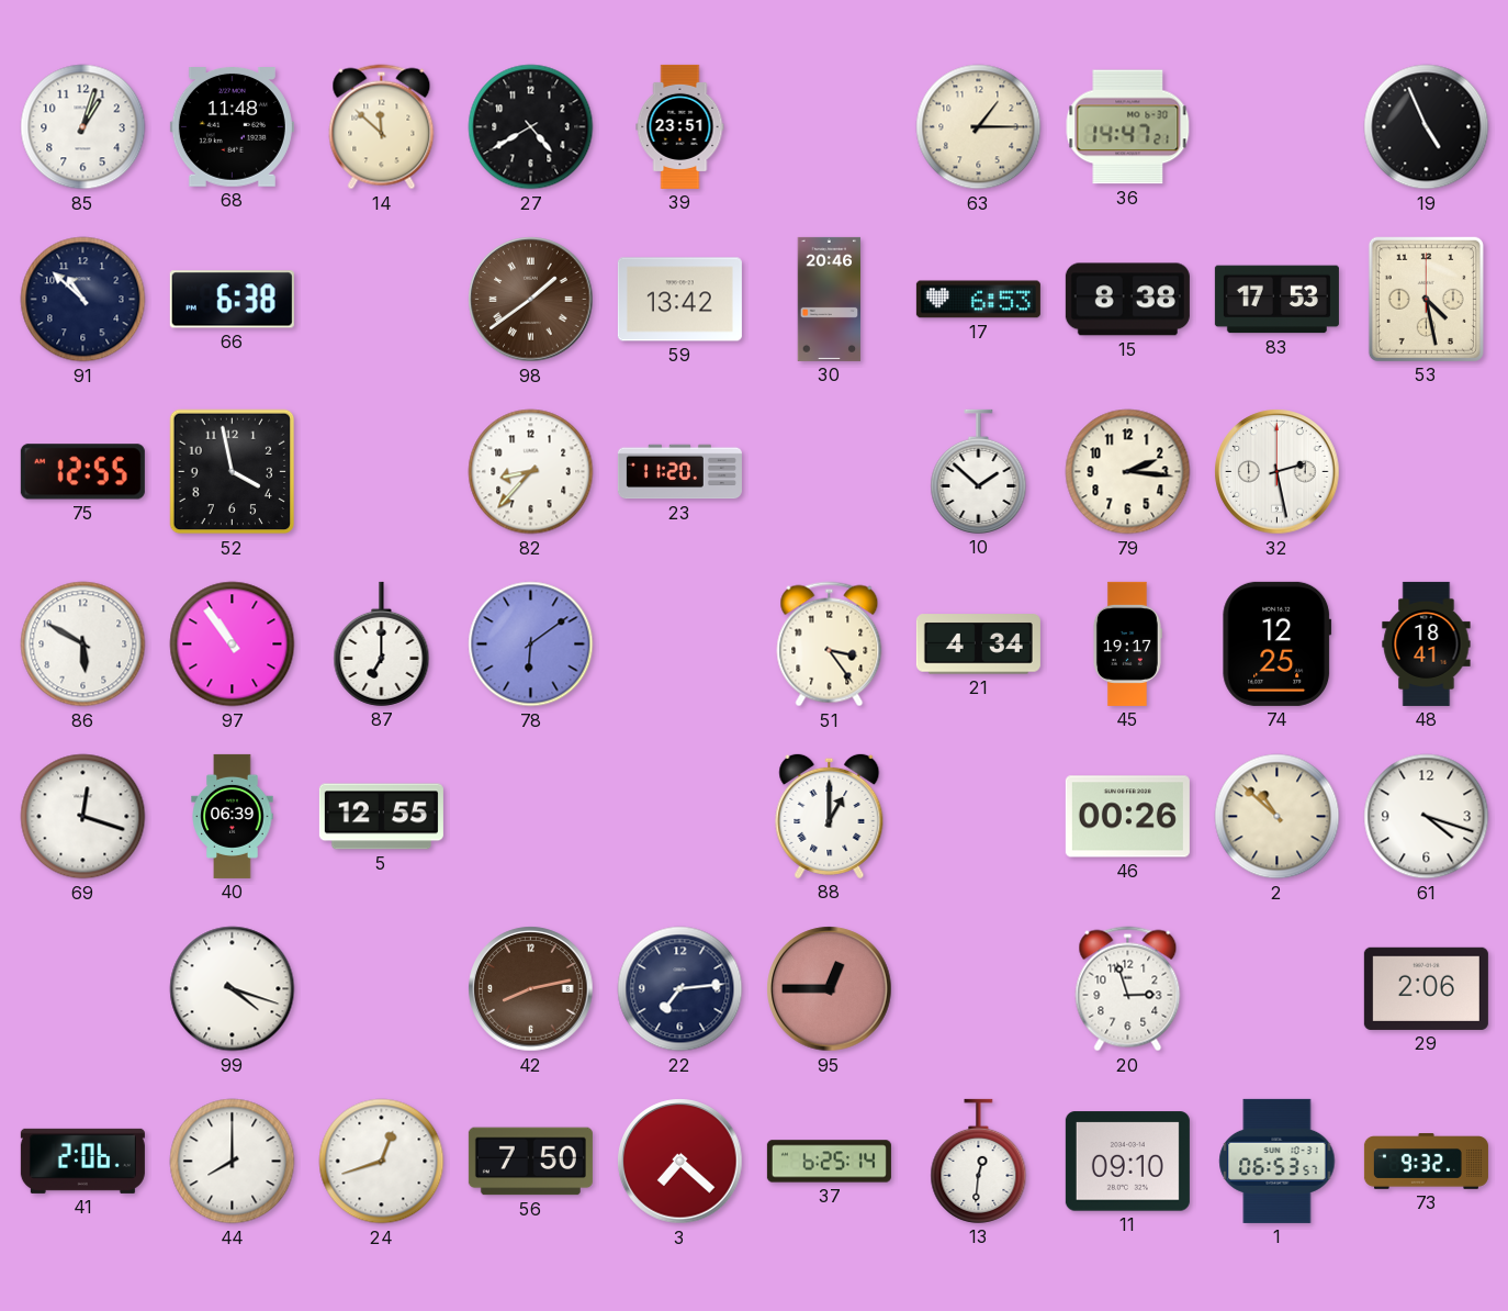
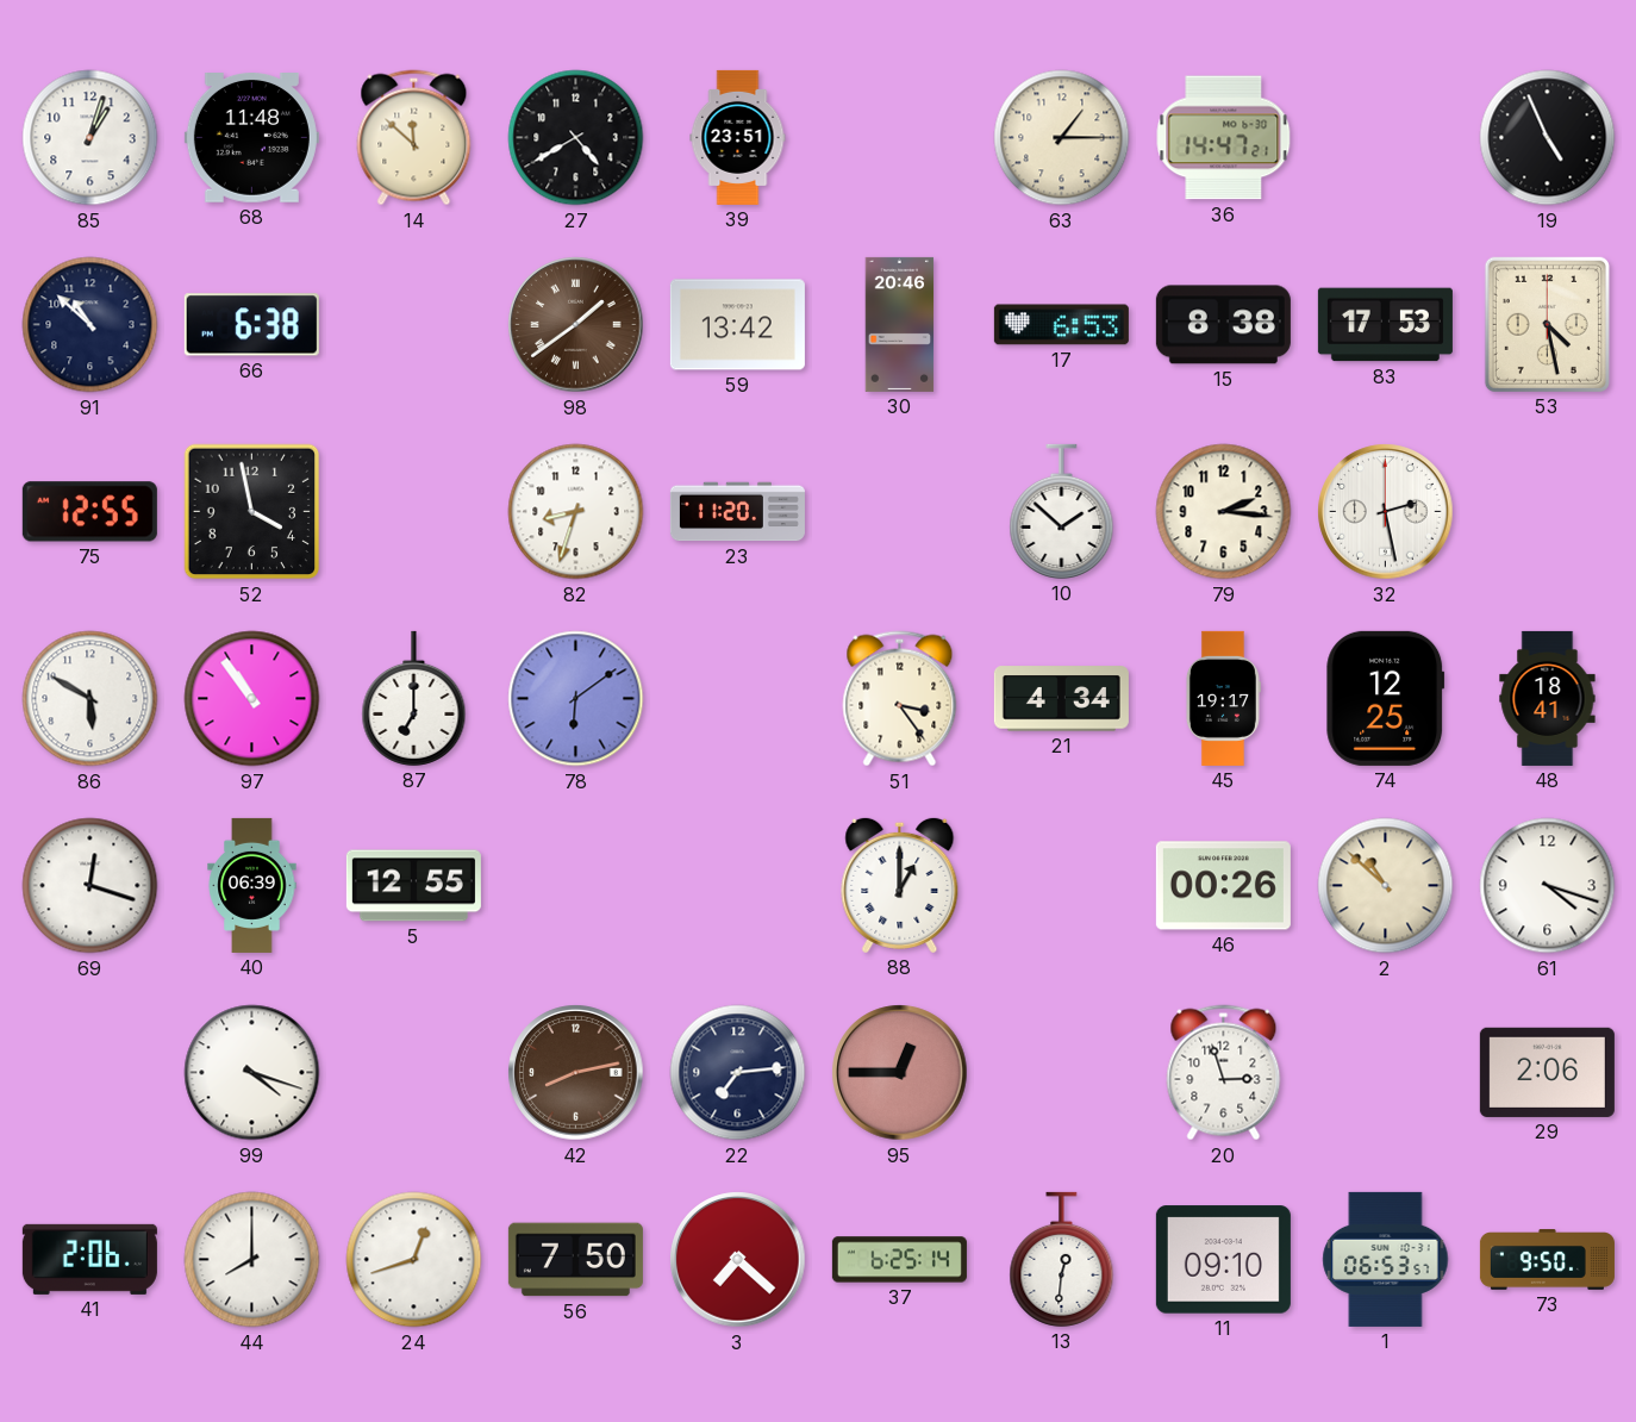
82: 8:37 -> 8:33 (576, 512)
73: 9:32 -> 9:50 (1547, 1260)
